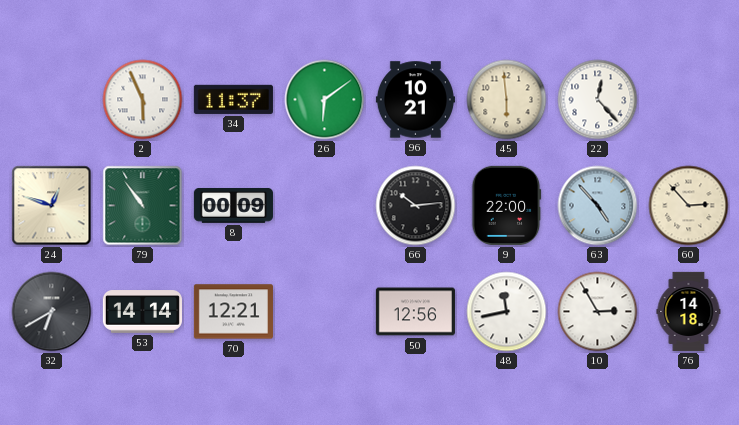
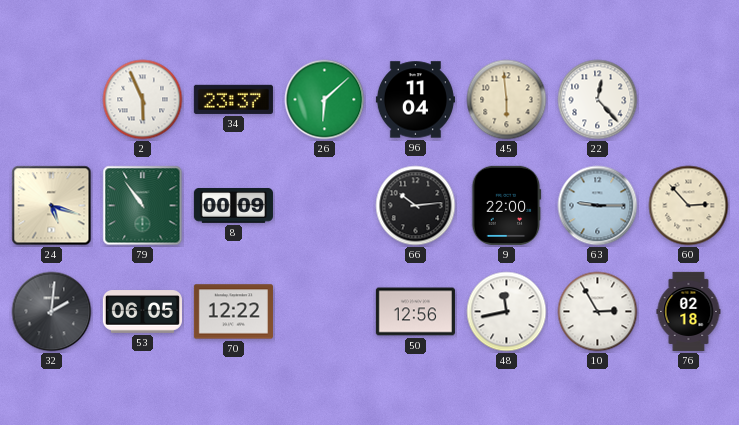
34: 11:37 -> 23:37 (233, 99)
26: 6:09 -> 6:08 (325, 100)
96: 10:21 -> 11:04 (415, 100)
24: 12:48 -> 5:18 (52, 206)
63: 4:53 -> 9:15 (598, 206)
32: 6:40 -> 2:01 (52, 312)
53: 14:14 -> 06:05 (142, 312)
70: 12:21 -> 12:22 (233, 312)
76: 14:18 -> 02:18 (689, 311)
